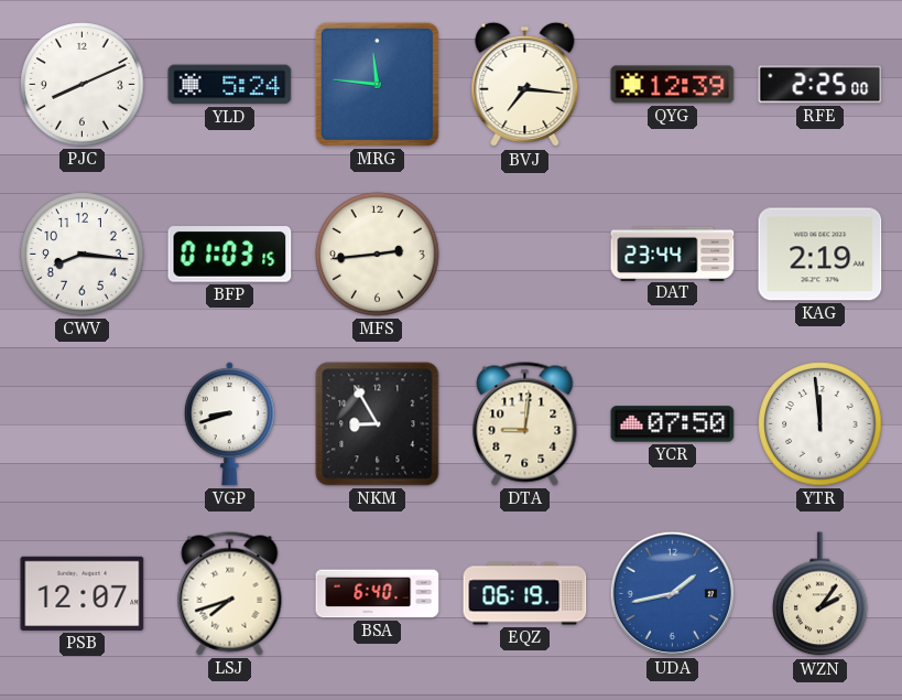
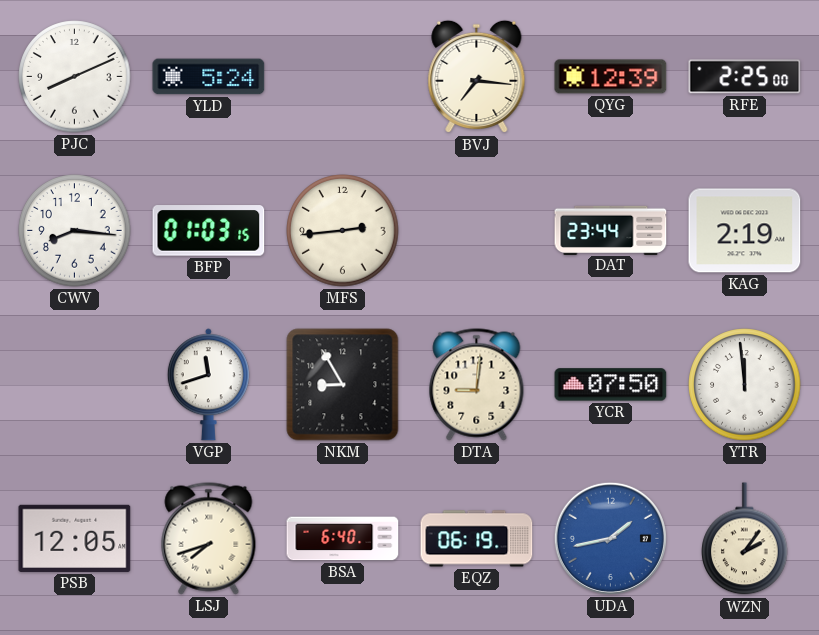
MRG: 11:46 -> none (377, 84)
VGP: 8:42 -> 11:42 (208, 385)
PSB: 12:07 -> 12:05 (75, 538)
